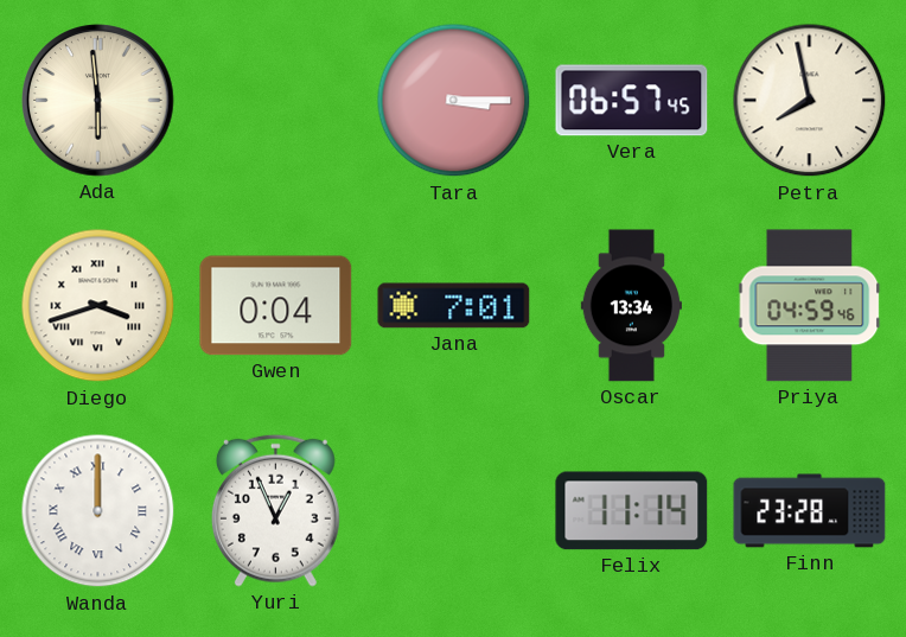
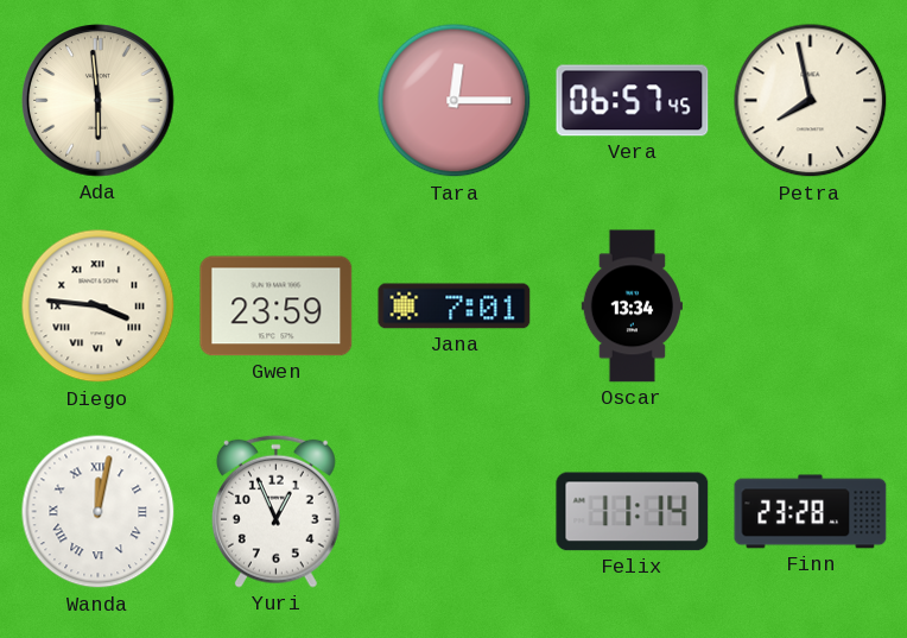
Tara: 3:15 -> 12:15 (455, 101)
Diego: 3:42 -> 3:46 (99, 307)
Gwen: 0:04 -> 23:59 (277, 307)
Priya: 04:59 -> none (810, 306)
Wanda: 12:00 -> 12:02 (99, 512)
